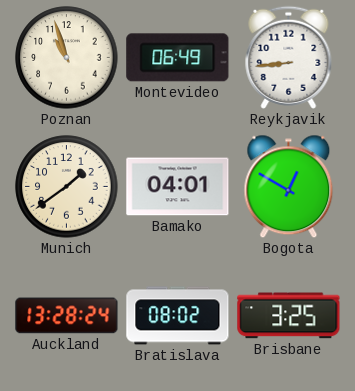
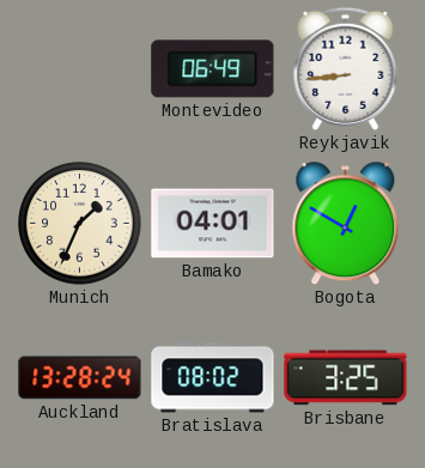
Poznan: 10:57 -> none (67, 58)
Munich: 1:39 -> 1:34 (80, 224)
